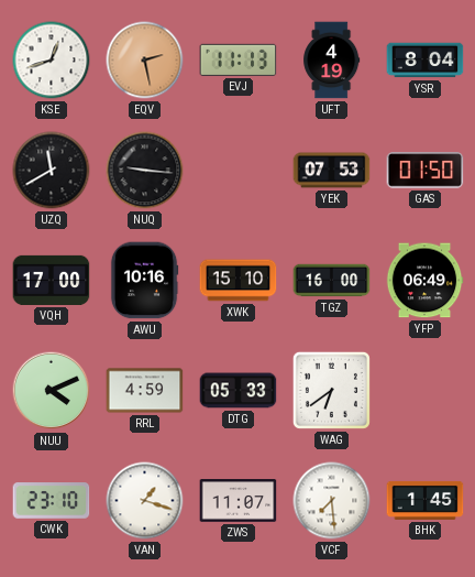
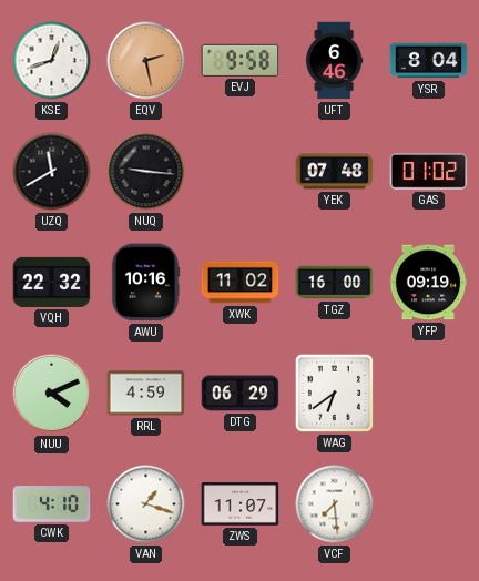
EVJ: 11:13 -> 9:58 (241, 60)
UFT: 4:19 -> 6:46 (335, 61)
YEK: 07:53 -> 07:48 (335, 172)
GAS: 01:50 -> 01:02 (429, 172)
VQH: 17:00 -> 22:32 (52, 282)
XWK: 15:10 -> 11:02 (241, 283)
YFP: 06:49 -> 09:19 (428, 283)
DTG: 05:33 -> 06:29 (241, 394)
CWK: 23:10 -> 4:10 (52, 504)
BHK: 1:45 -> none (426, 500)
